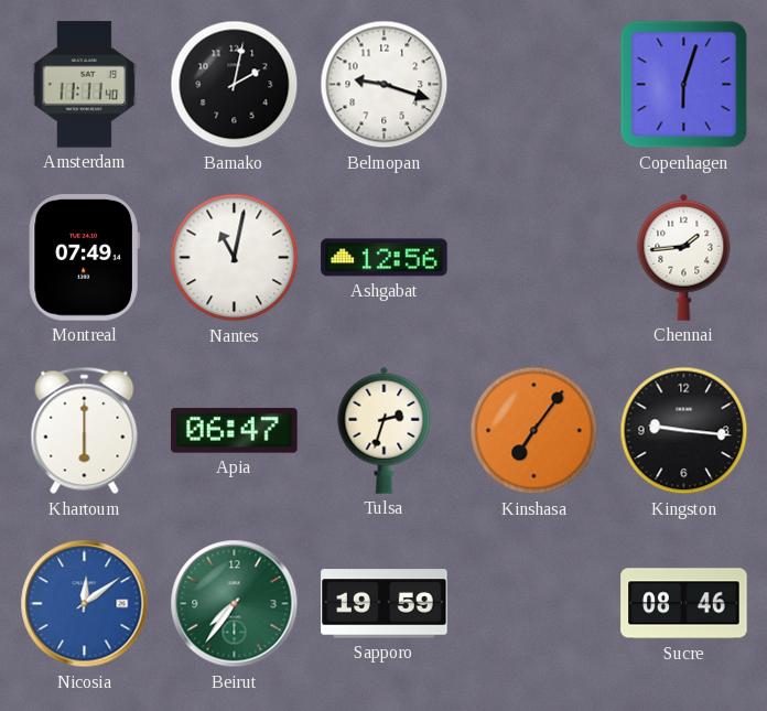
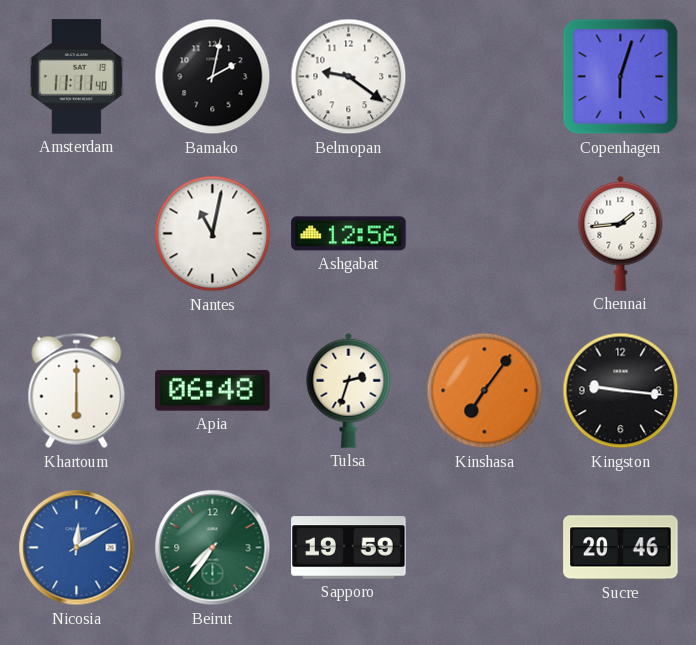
Belmopan: 9:18 -> 9:21 (349, 77)
Montreal: 07:49 -> none (84, 258)
Apia: 06:47 -> 06:48 (213, 391)
Nicosia: 12:09 -> 12:10 (77, 548)
Sucre: 08:46 -> 20:46 (621, 548)
